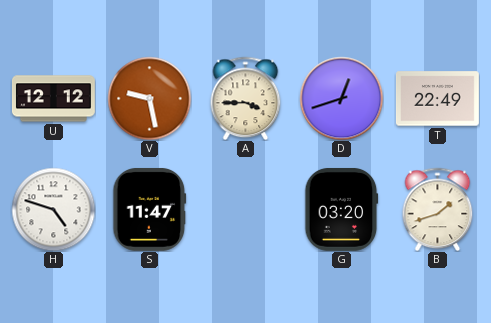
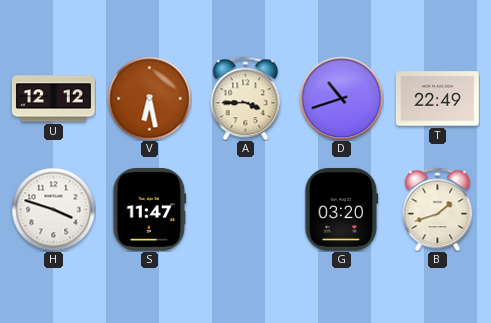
V: 9:28 -> 6:28 (149, 98)
D: 12:42 -> 10:42 (341, 98)
H: 4:48 -> 3:48 (53, 209)
